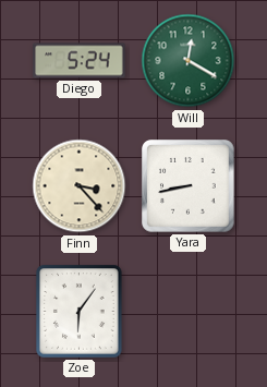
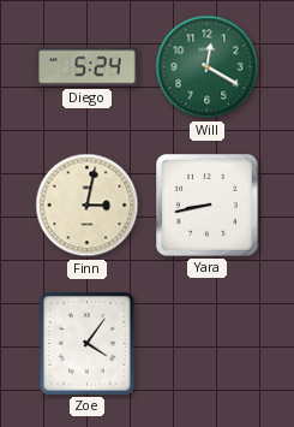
Finn: 3:23 -> 3:02 (88, 206)
Zoe: 6:06 -> 4:06 (88, 344)
